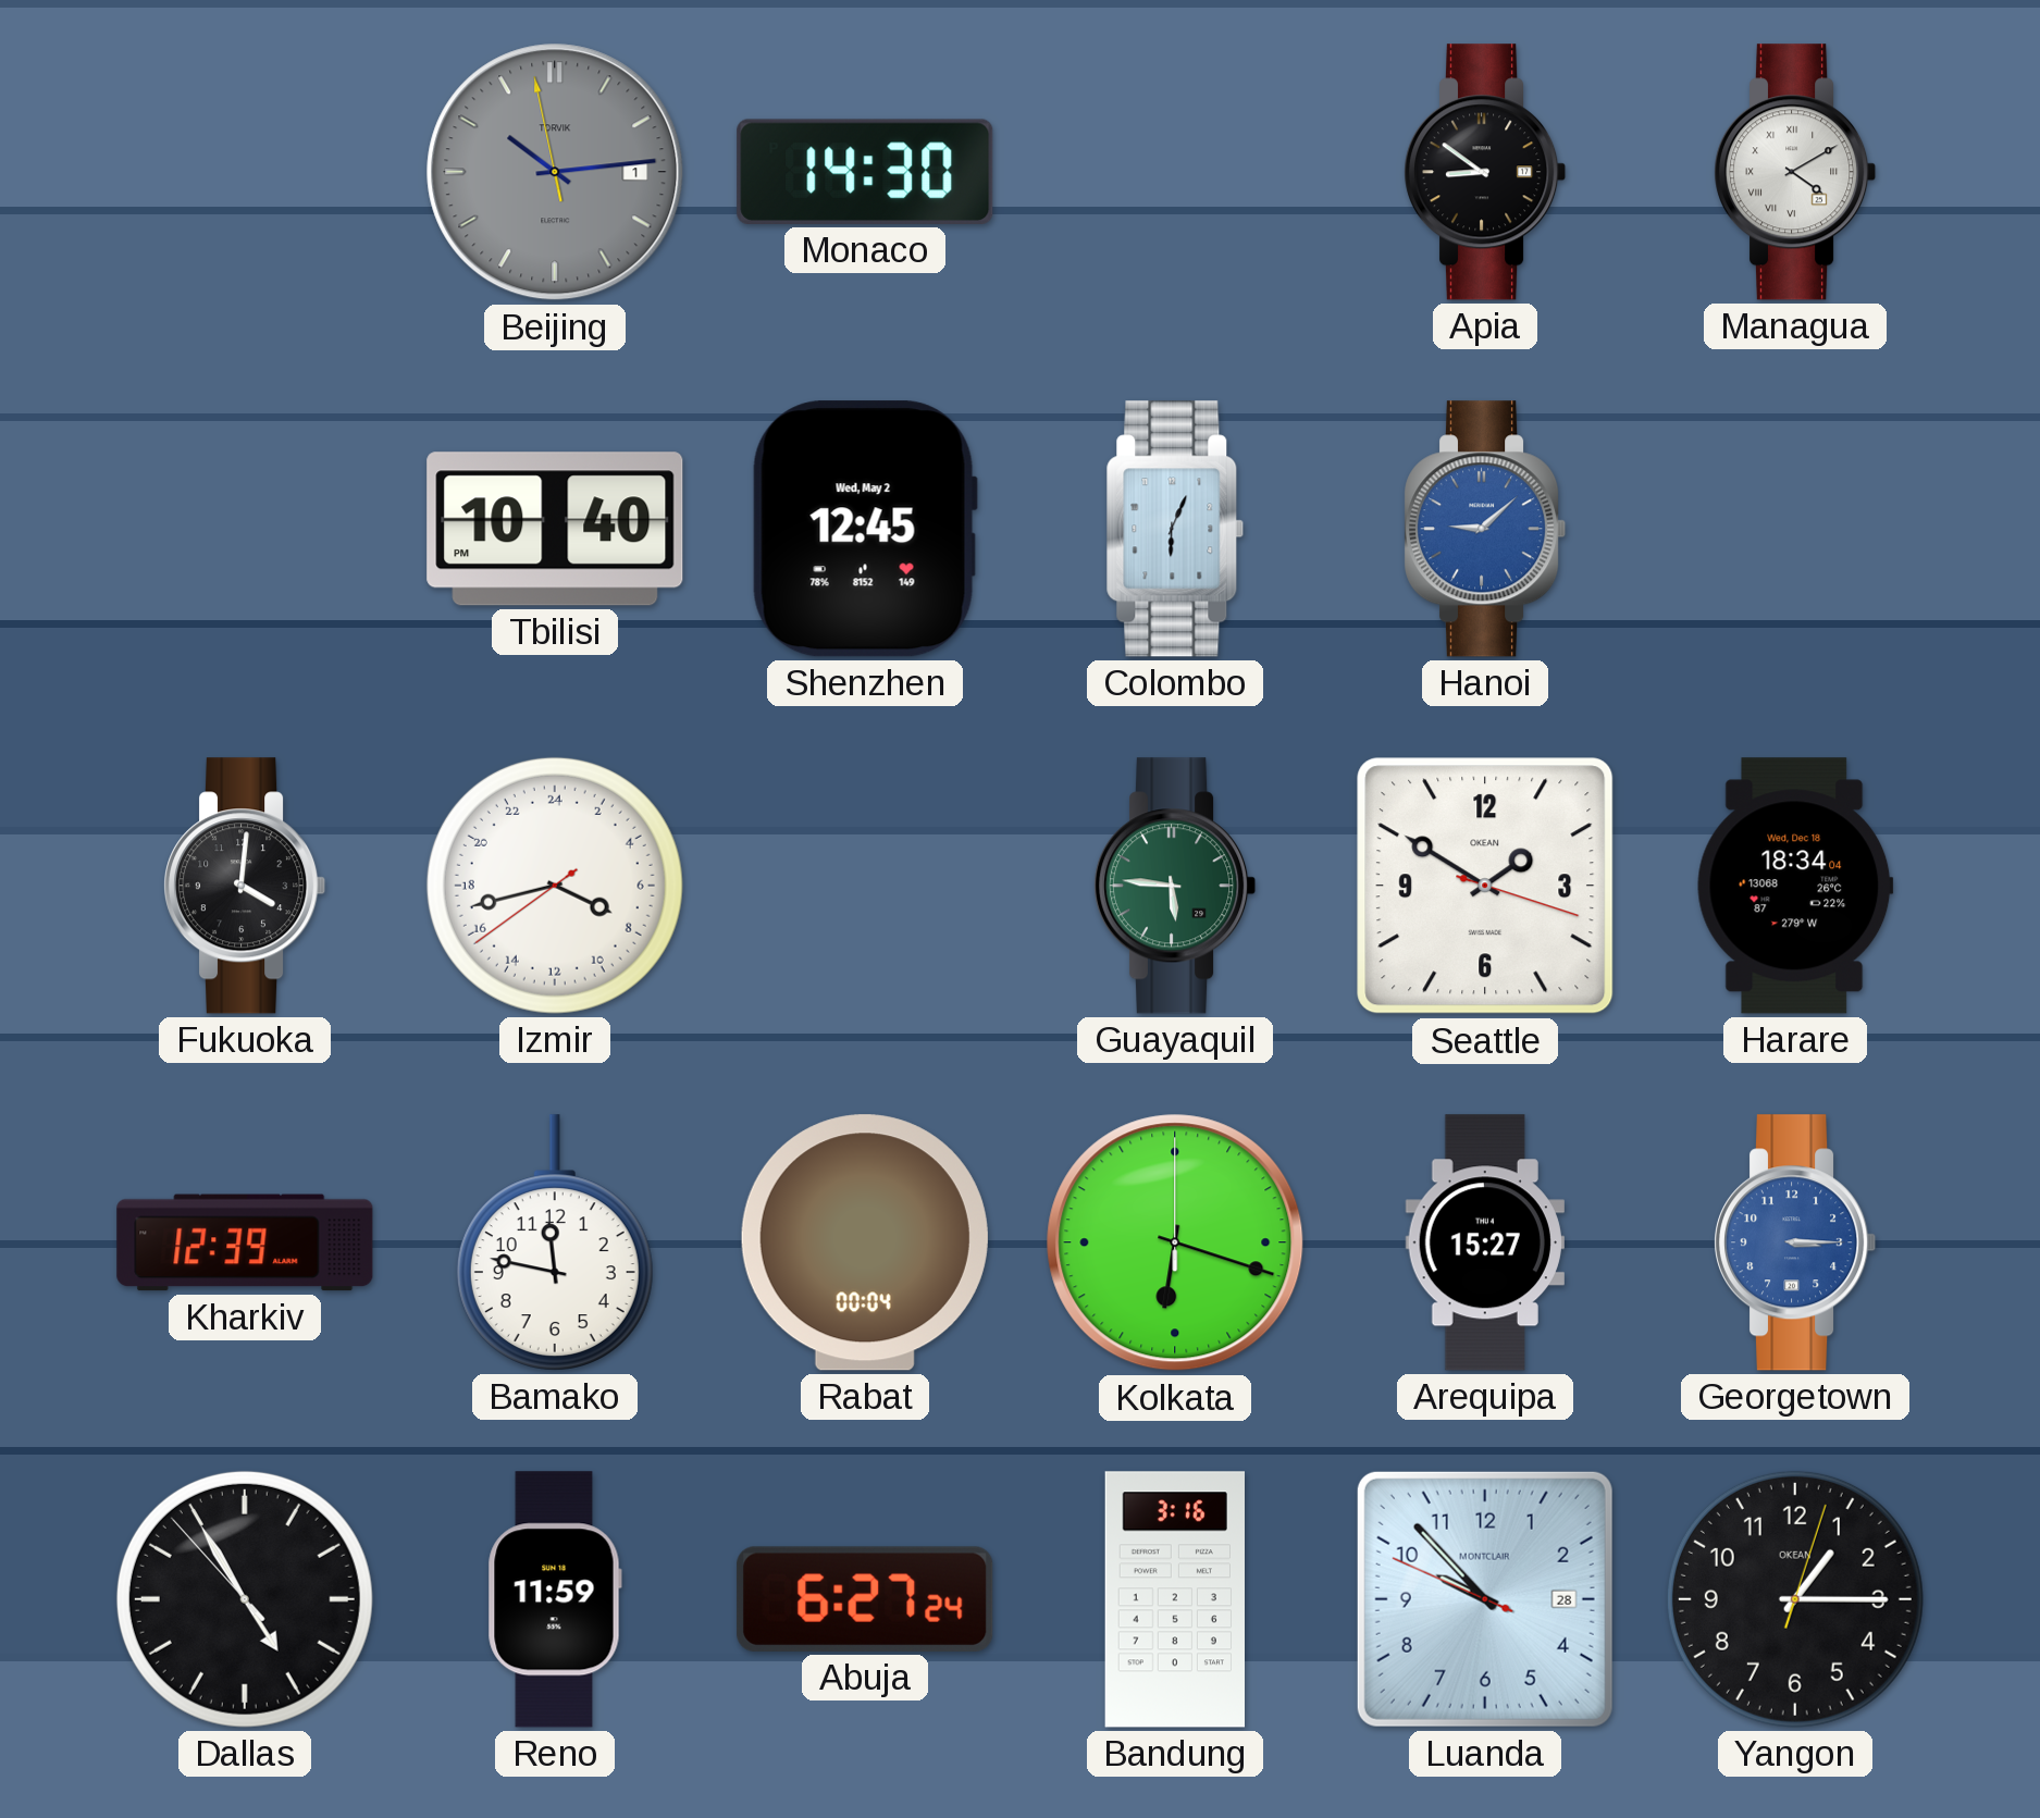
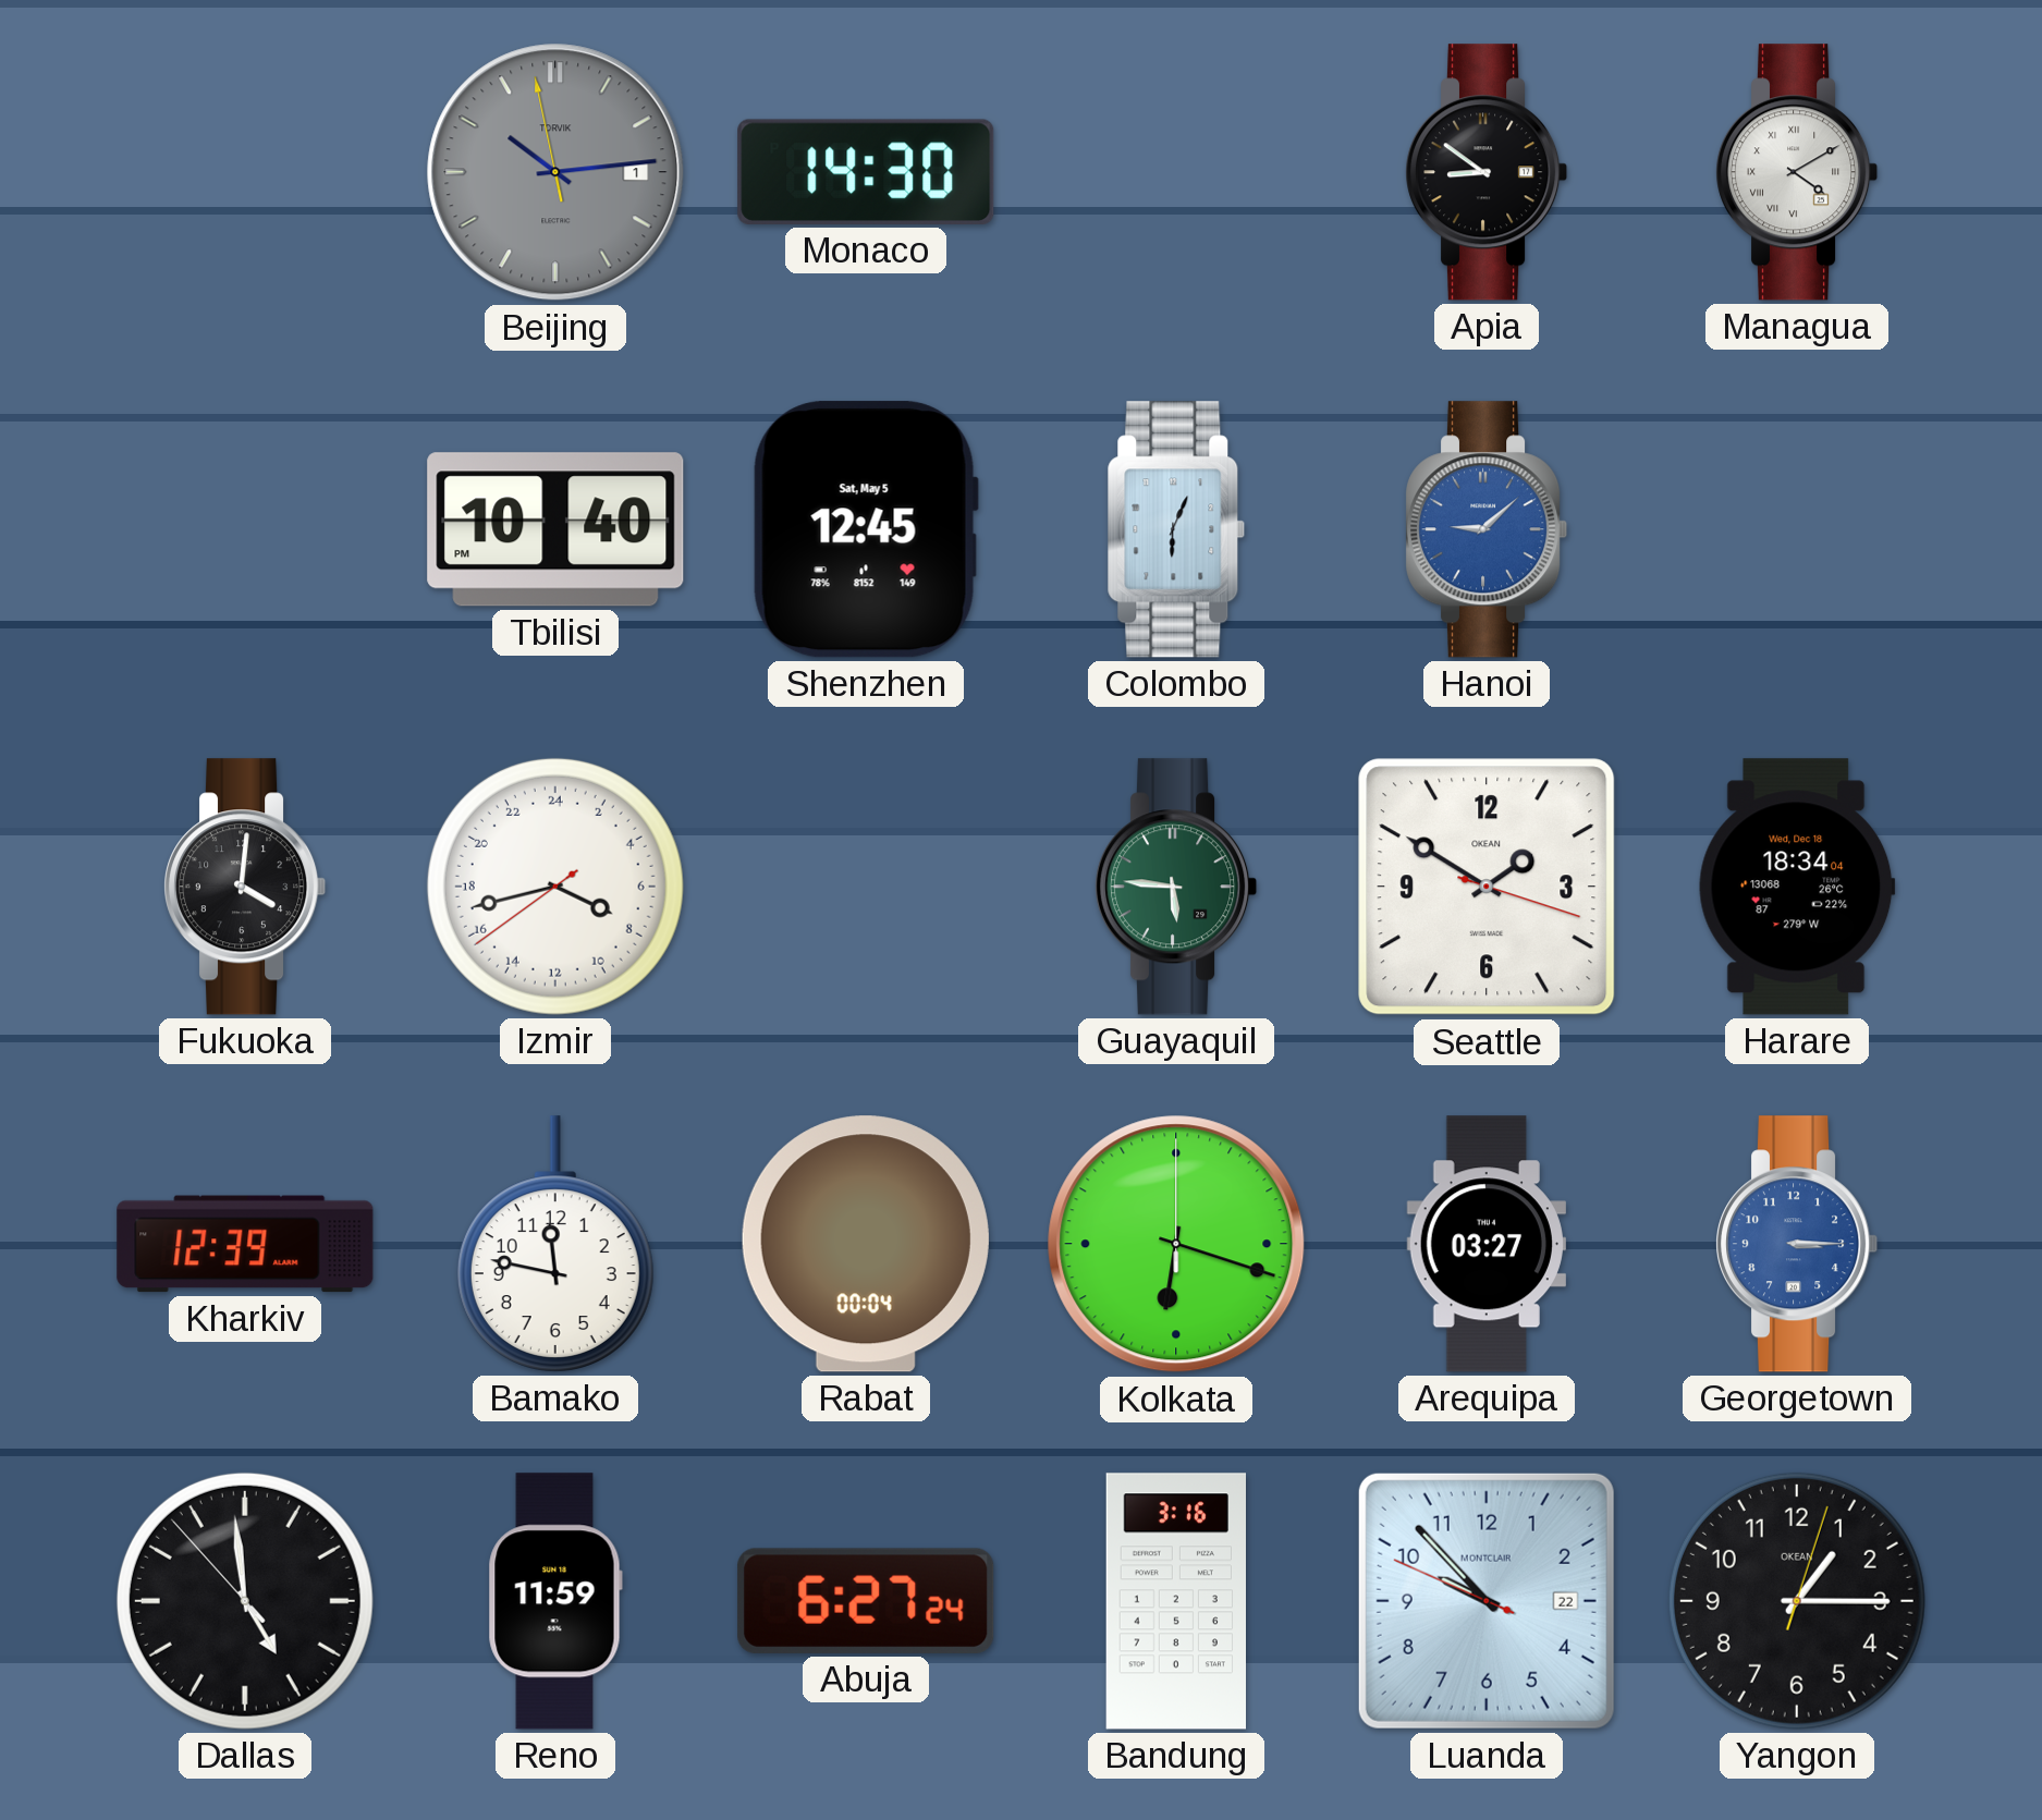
Shenzhen date: Wed, May 2 -> Sat, May 5 (866, 529)
Arequipa: 15:27 -> 03:27 (1487, 1244)
Dallas: 4:54 -> 4:58 (245, 1601)
Luanda date: 28 -> 22 (1487, 1601)
